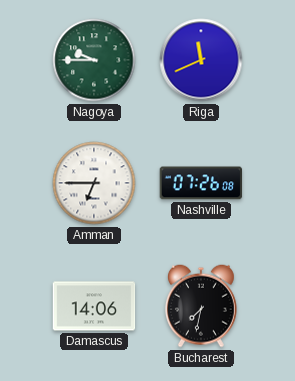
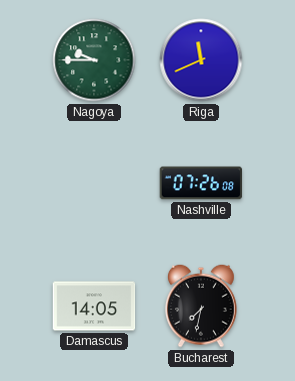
Amman: 6:45 -> none (94, 183)
Damascus: 14:06 -> 14:05 (94, 306)
